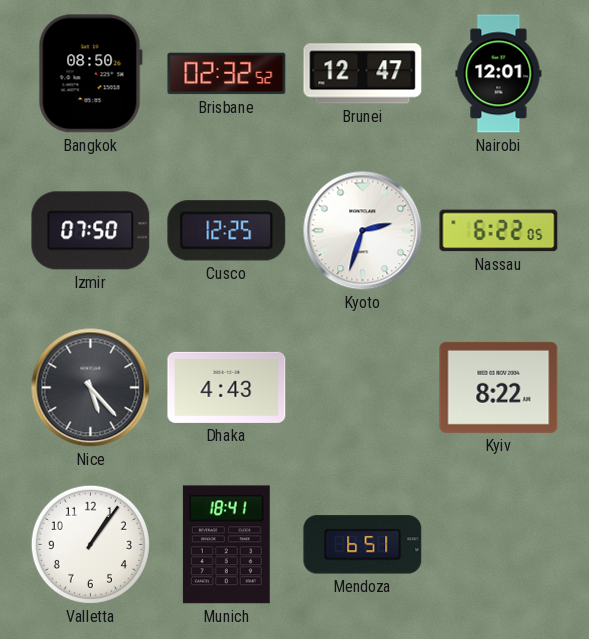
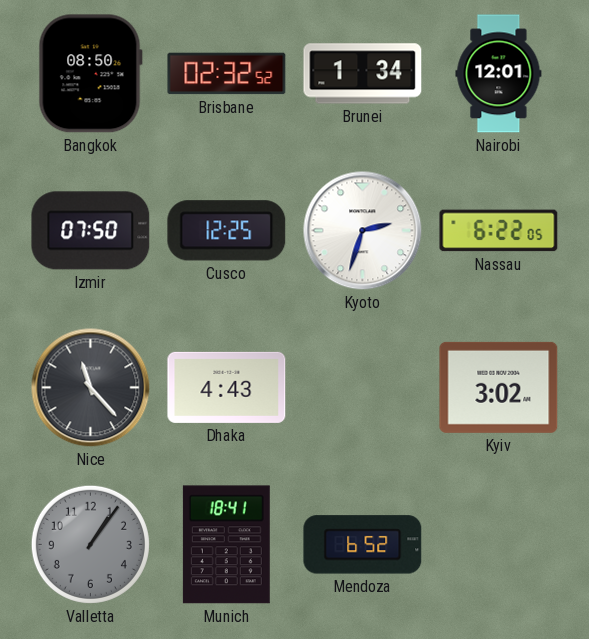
Brunei: 12:47 -> 1:34 (363, 74)
Nice: 5:23 -> 11:23 (91, 388)
Kyiv: 8:22 -> 3:02 (499, 387)
Valletta dial: white -> grey (90, 544)
Mendoza: 6:51 -> 6:52 (363, 545)
